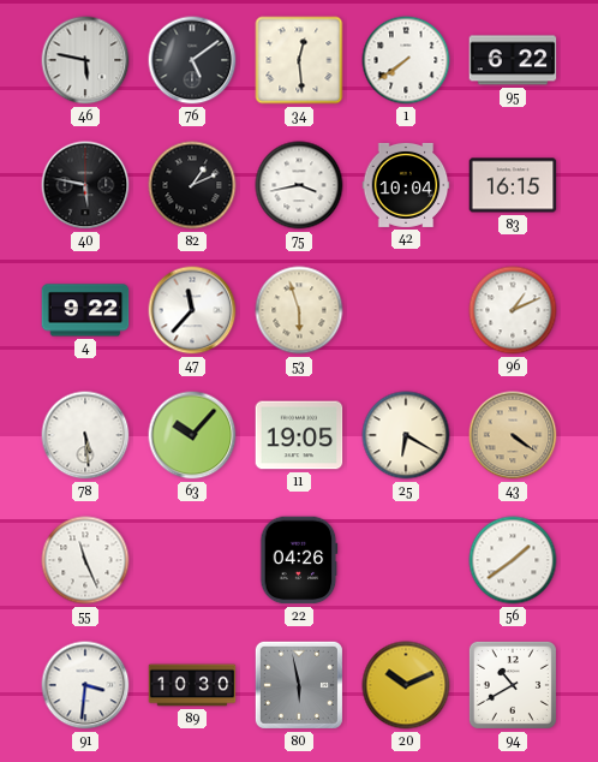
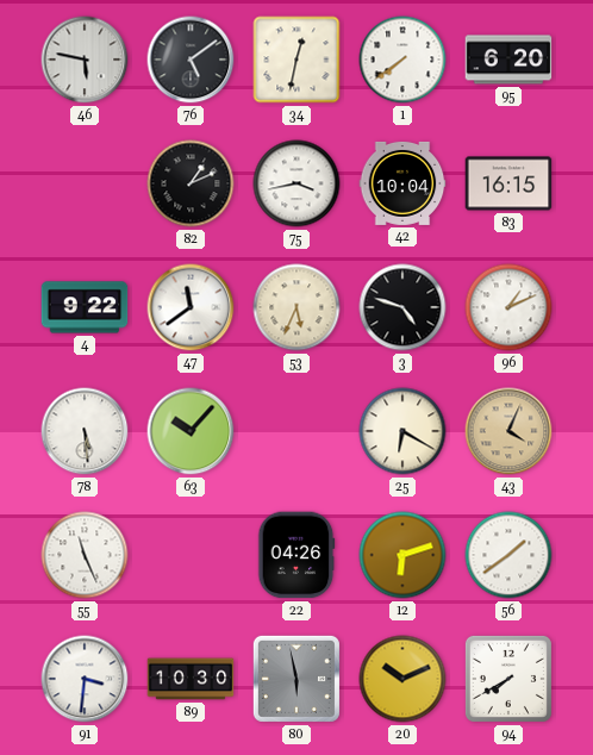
34: 12:29 -> 12:32 (296, 60)
95: 6:22 -> 6:20 (508, 60)
40: 5:47 -> none (85, 185)
47: 11:37 -> 11:39 (191, 307)
53: 5:57 -> 5:34 (296, 307)
3: none -> 4:48 (402, 307)
11: 19:05 -> none (299, 435)
43: 4:21 -> 4:04 (508, 431)
12: none -> 6:12 (402, 555)
94: 10:40 -> 7:40 (508, 679)
